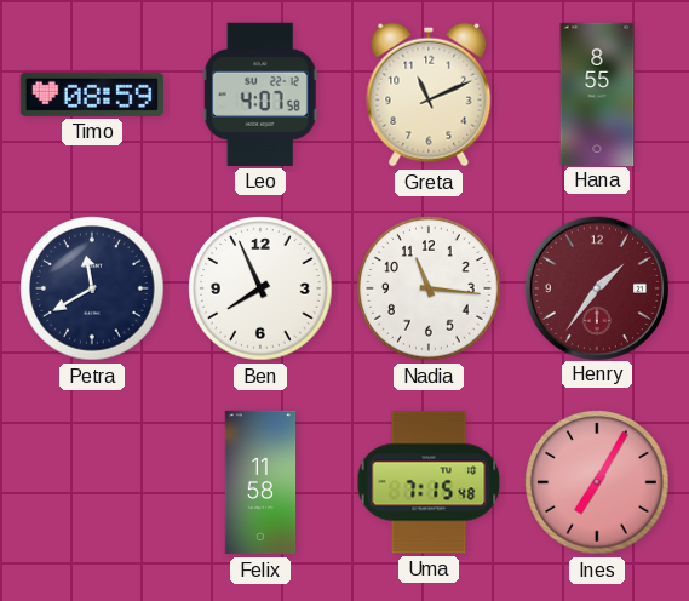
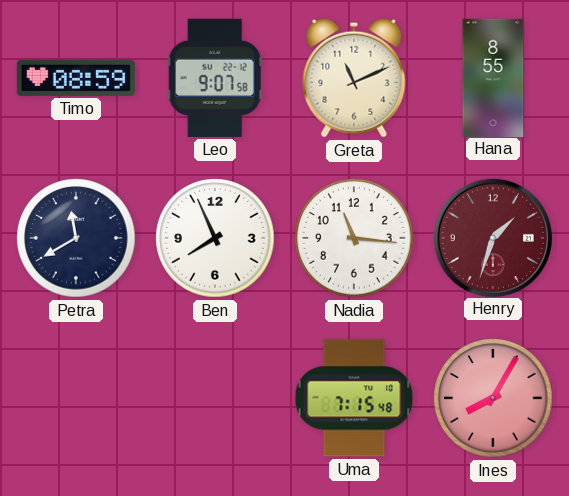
Leo: 4:07 -> 9:07 (215, 78)
Henry: 1:36 -> 1:33 (492, 237)
Felix: 11:58 -> none (260, 482)
Ines: 7:05 -> 8:05 (493, 398)
